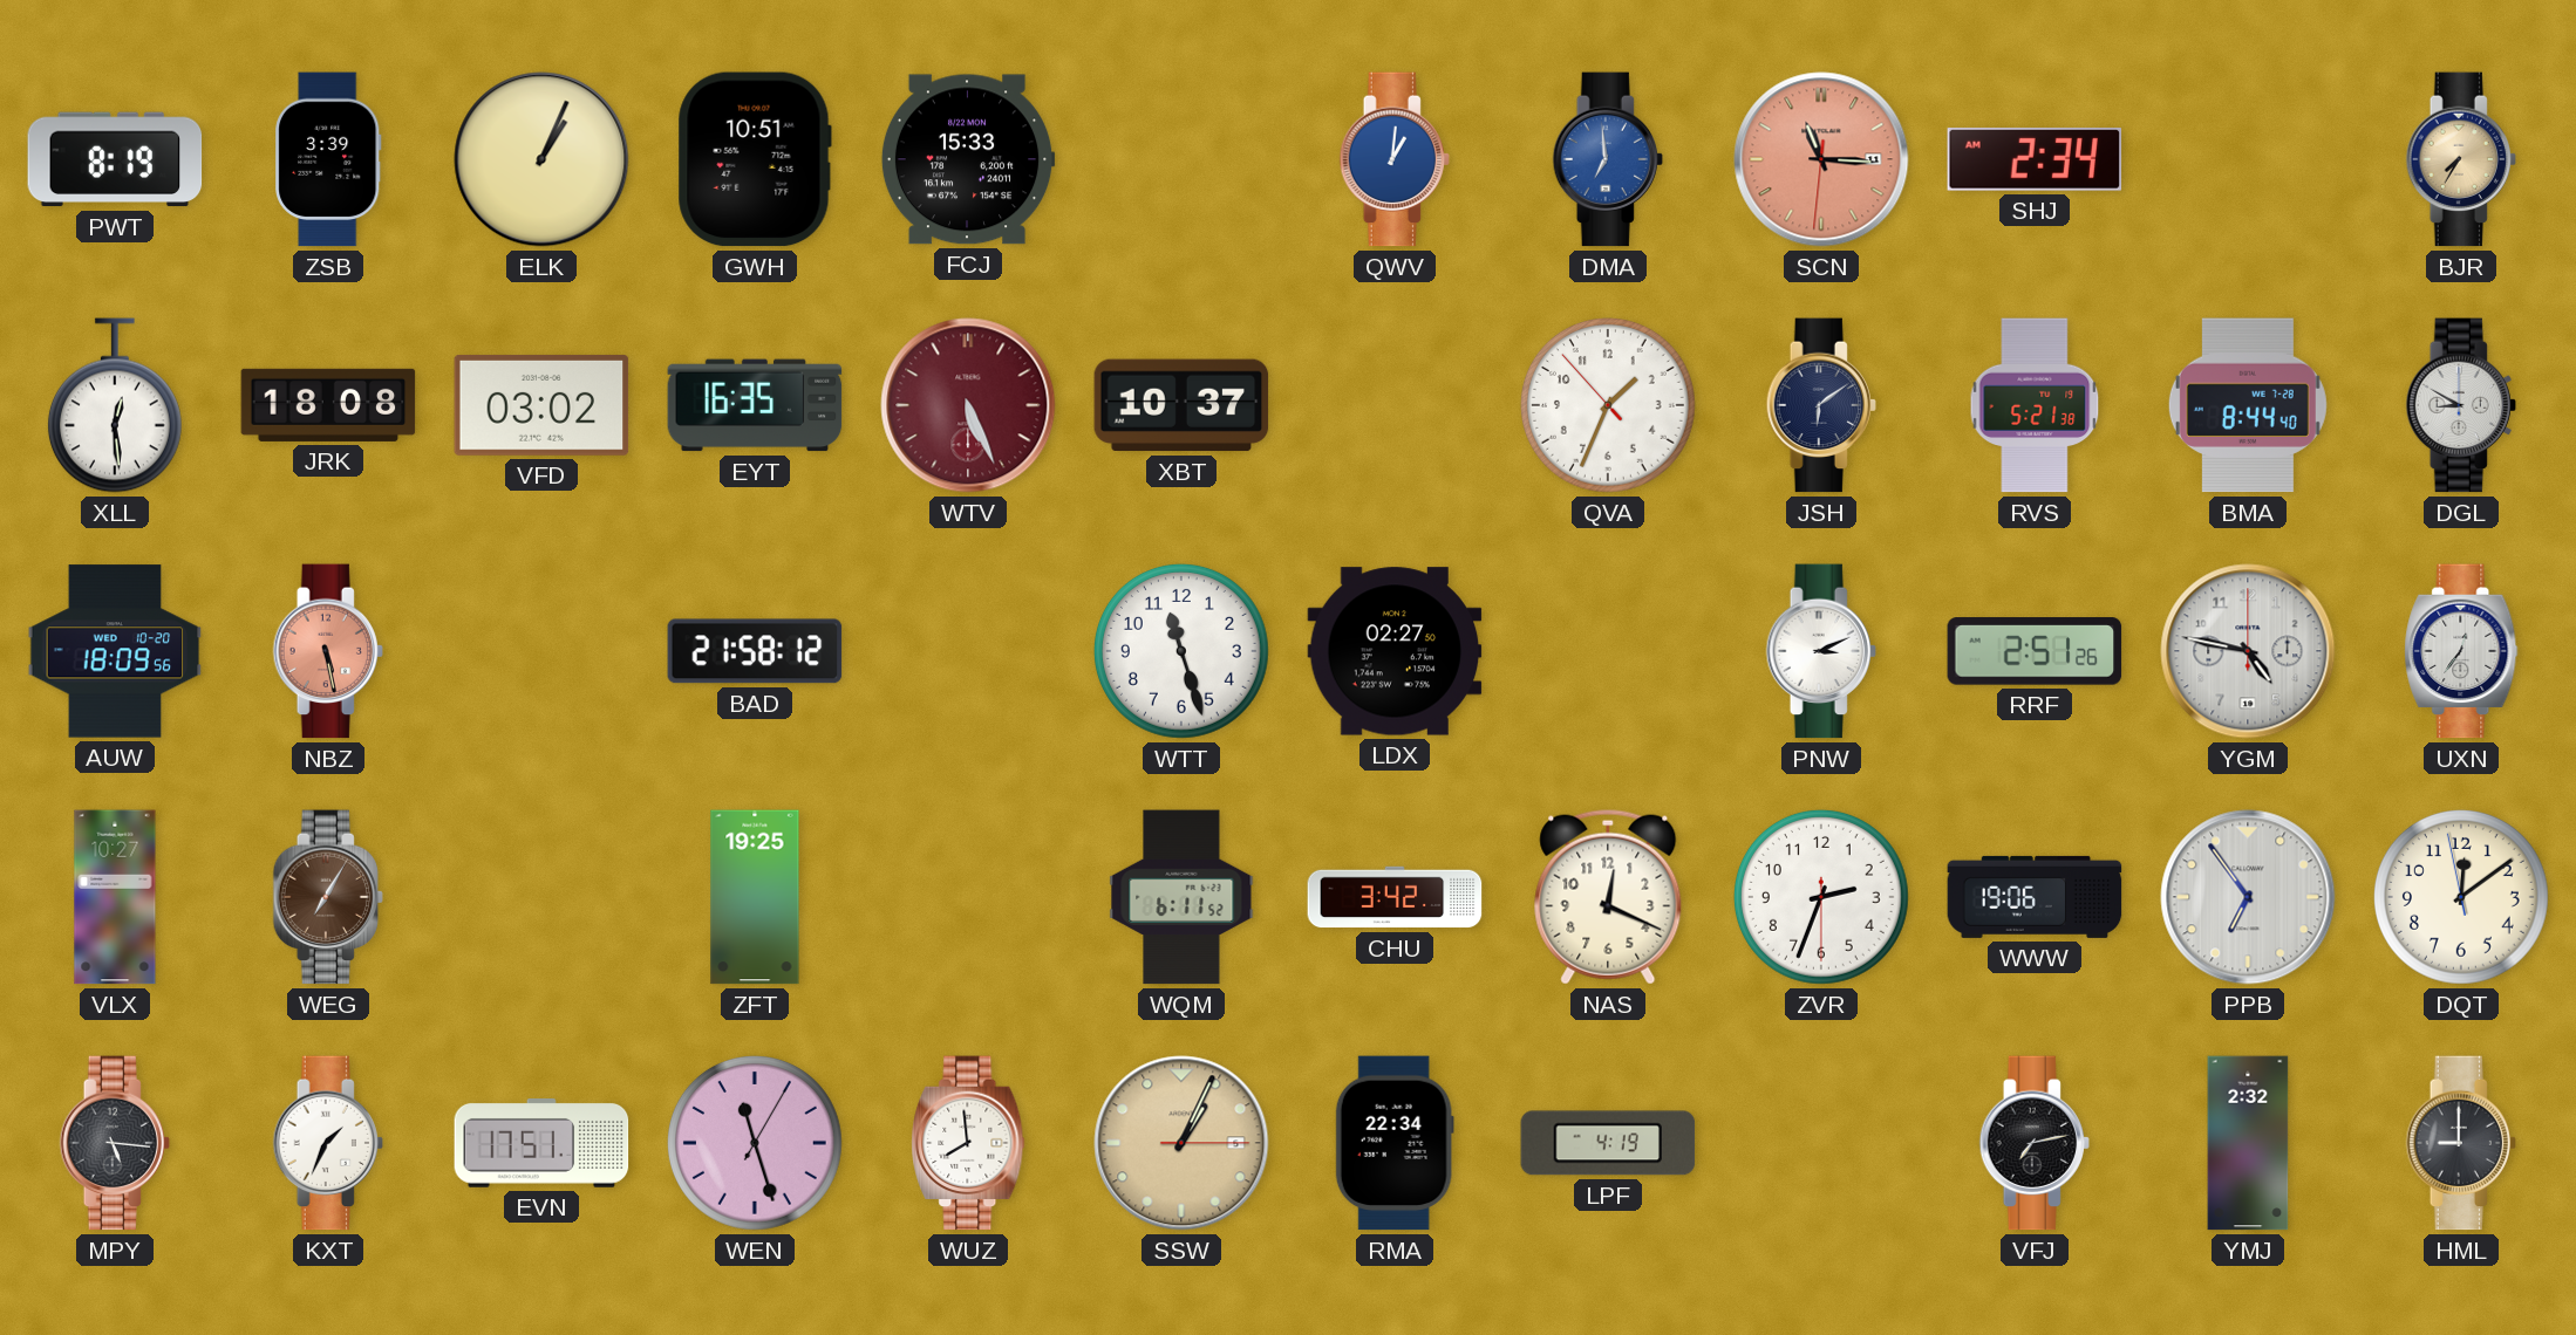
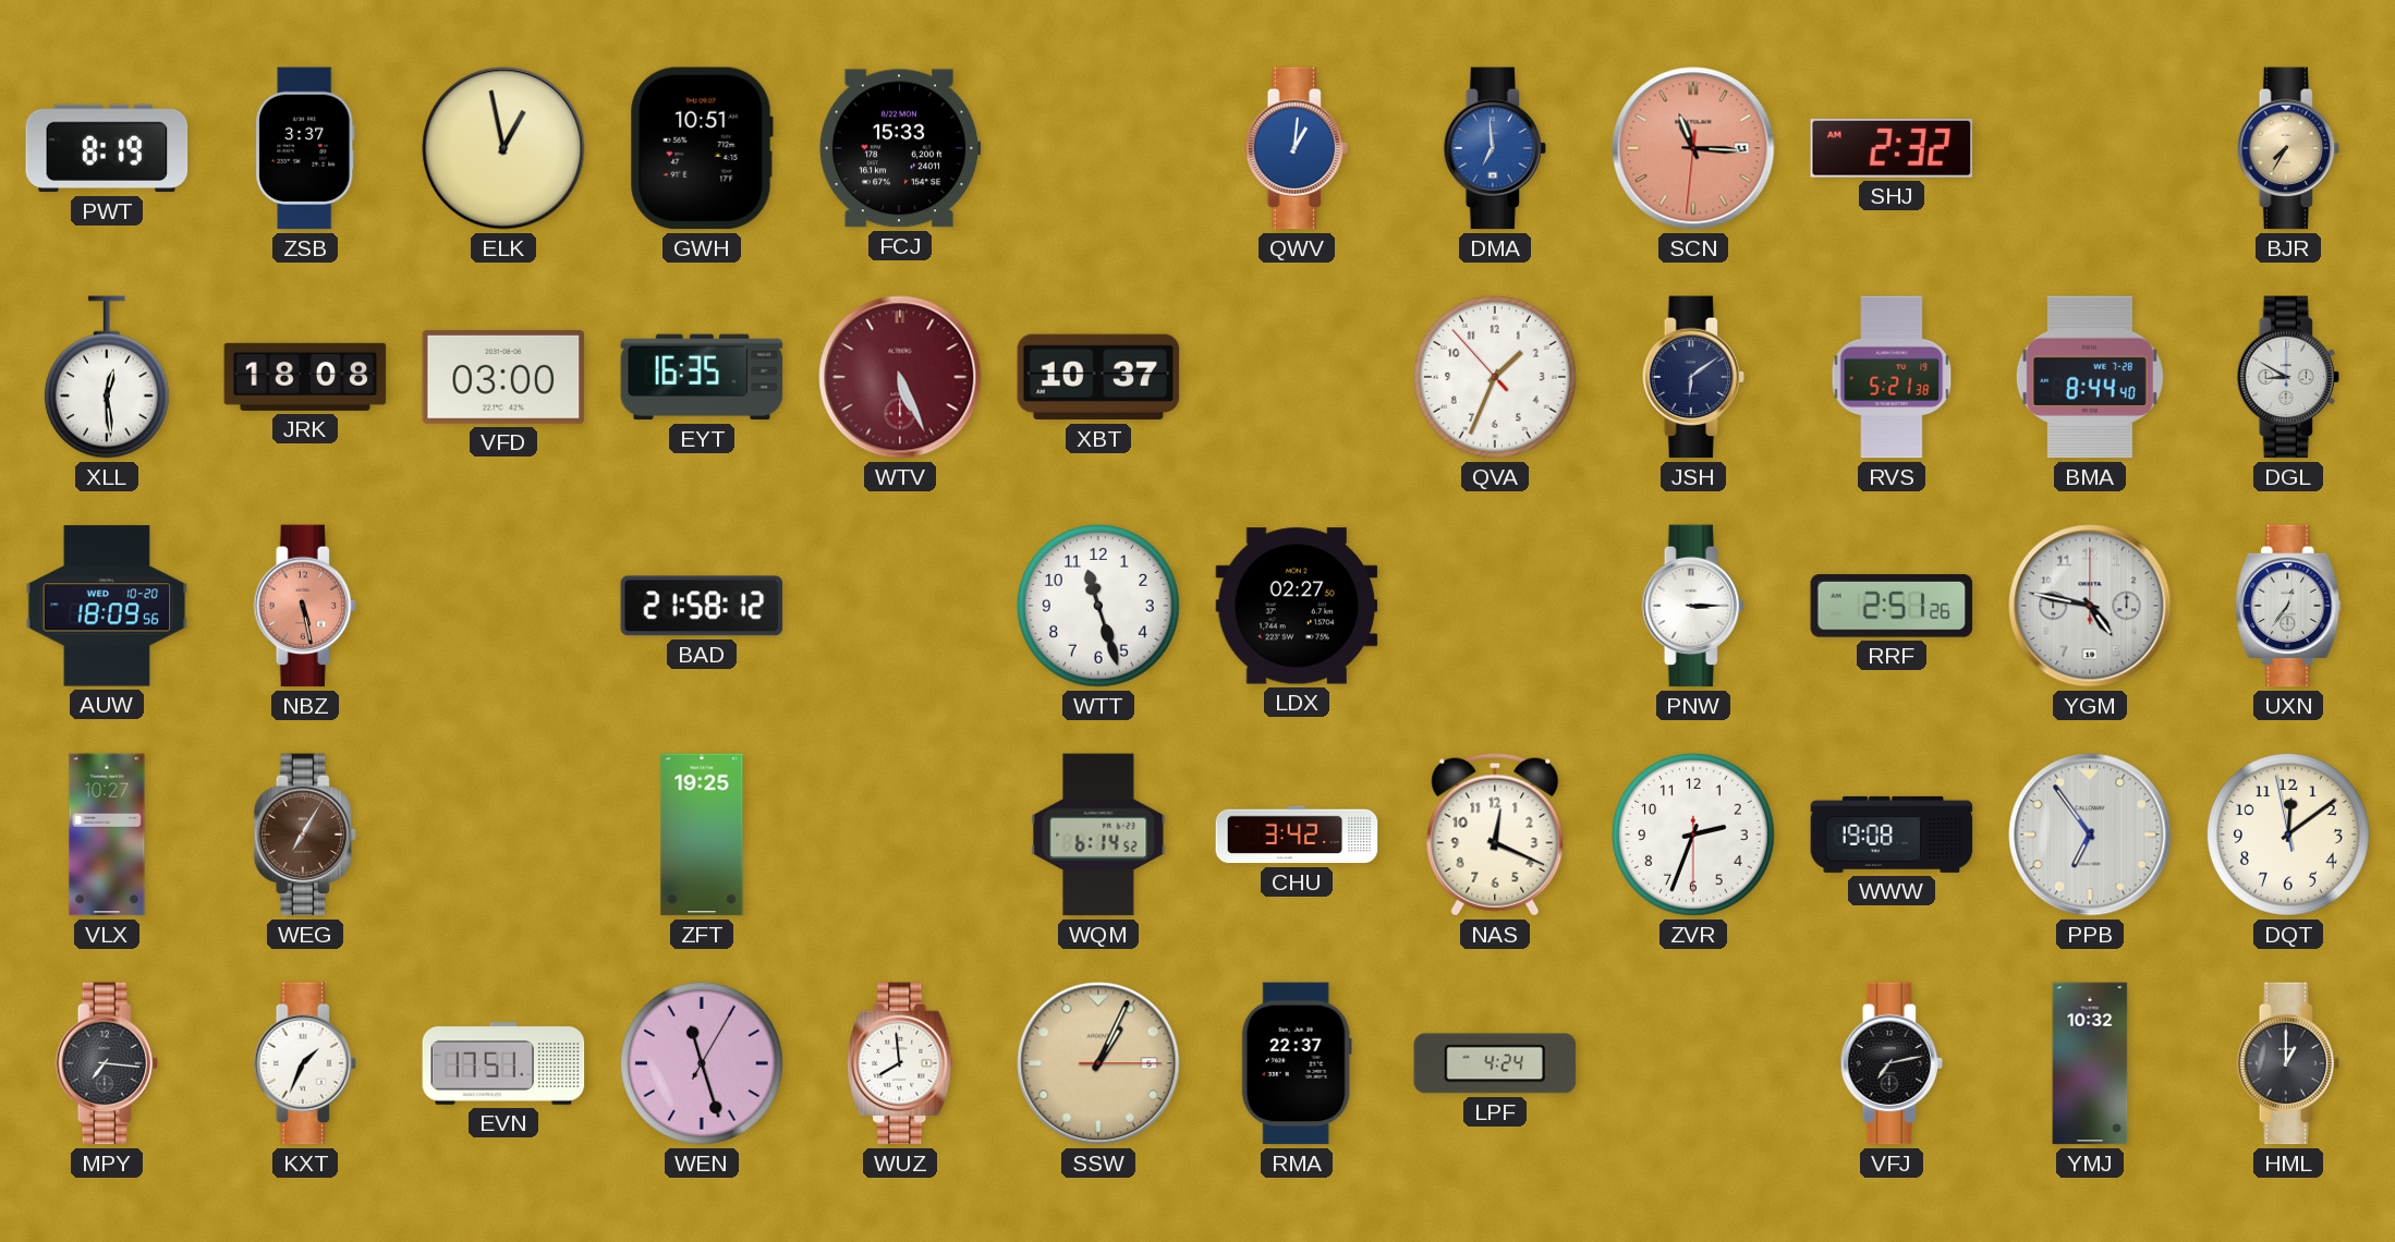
ZSB: 3:39 -> 3:37 (305, 148)
ELK: 1:04 -> 12:58 (503, 148)
SHJ: 2:34 -> 2:32 (1892, 148)
VFD: 03:02 -> 03:00 (503, 377)
PNW: 3:11 -> 3:15 (1692, 606)
WQM: 6:11 -> 6:14 (1098, 835)
WWW: 19:06 -> 19:08 (1892, 835)
MPY: 5:16 -> 7:16 (106, 1063)
RMA: 22:34 -> 22:37 (1297, 1063)
LPF: 4:19 -> 4:24 (1495, 1063)
YMJ: 2:32 -> 10:32 (2090, 1063)
HML: 9:00 -> 1:00 (2287, 1063)
